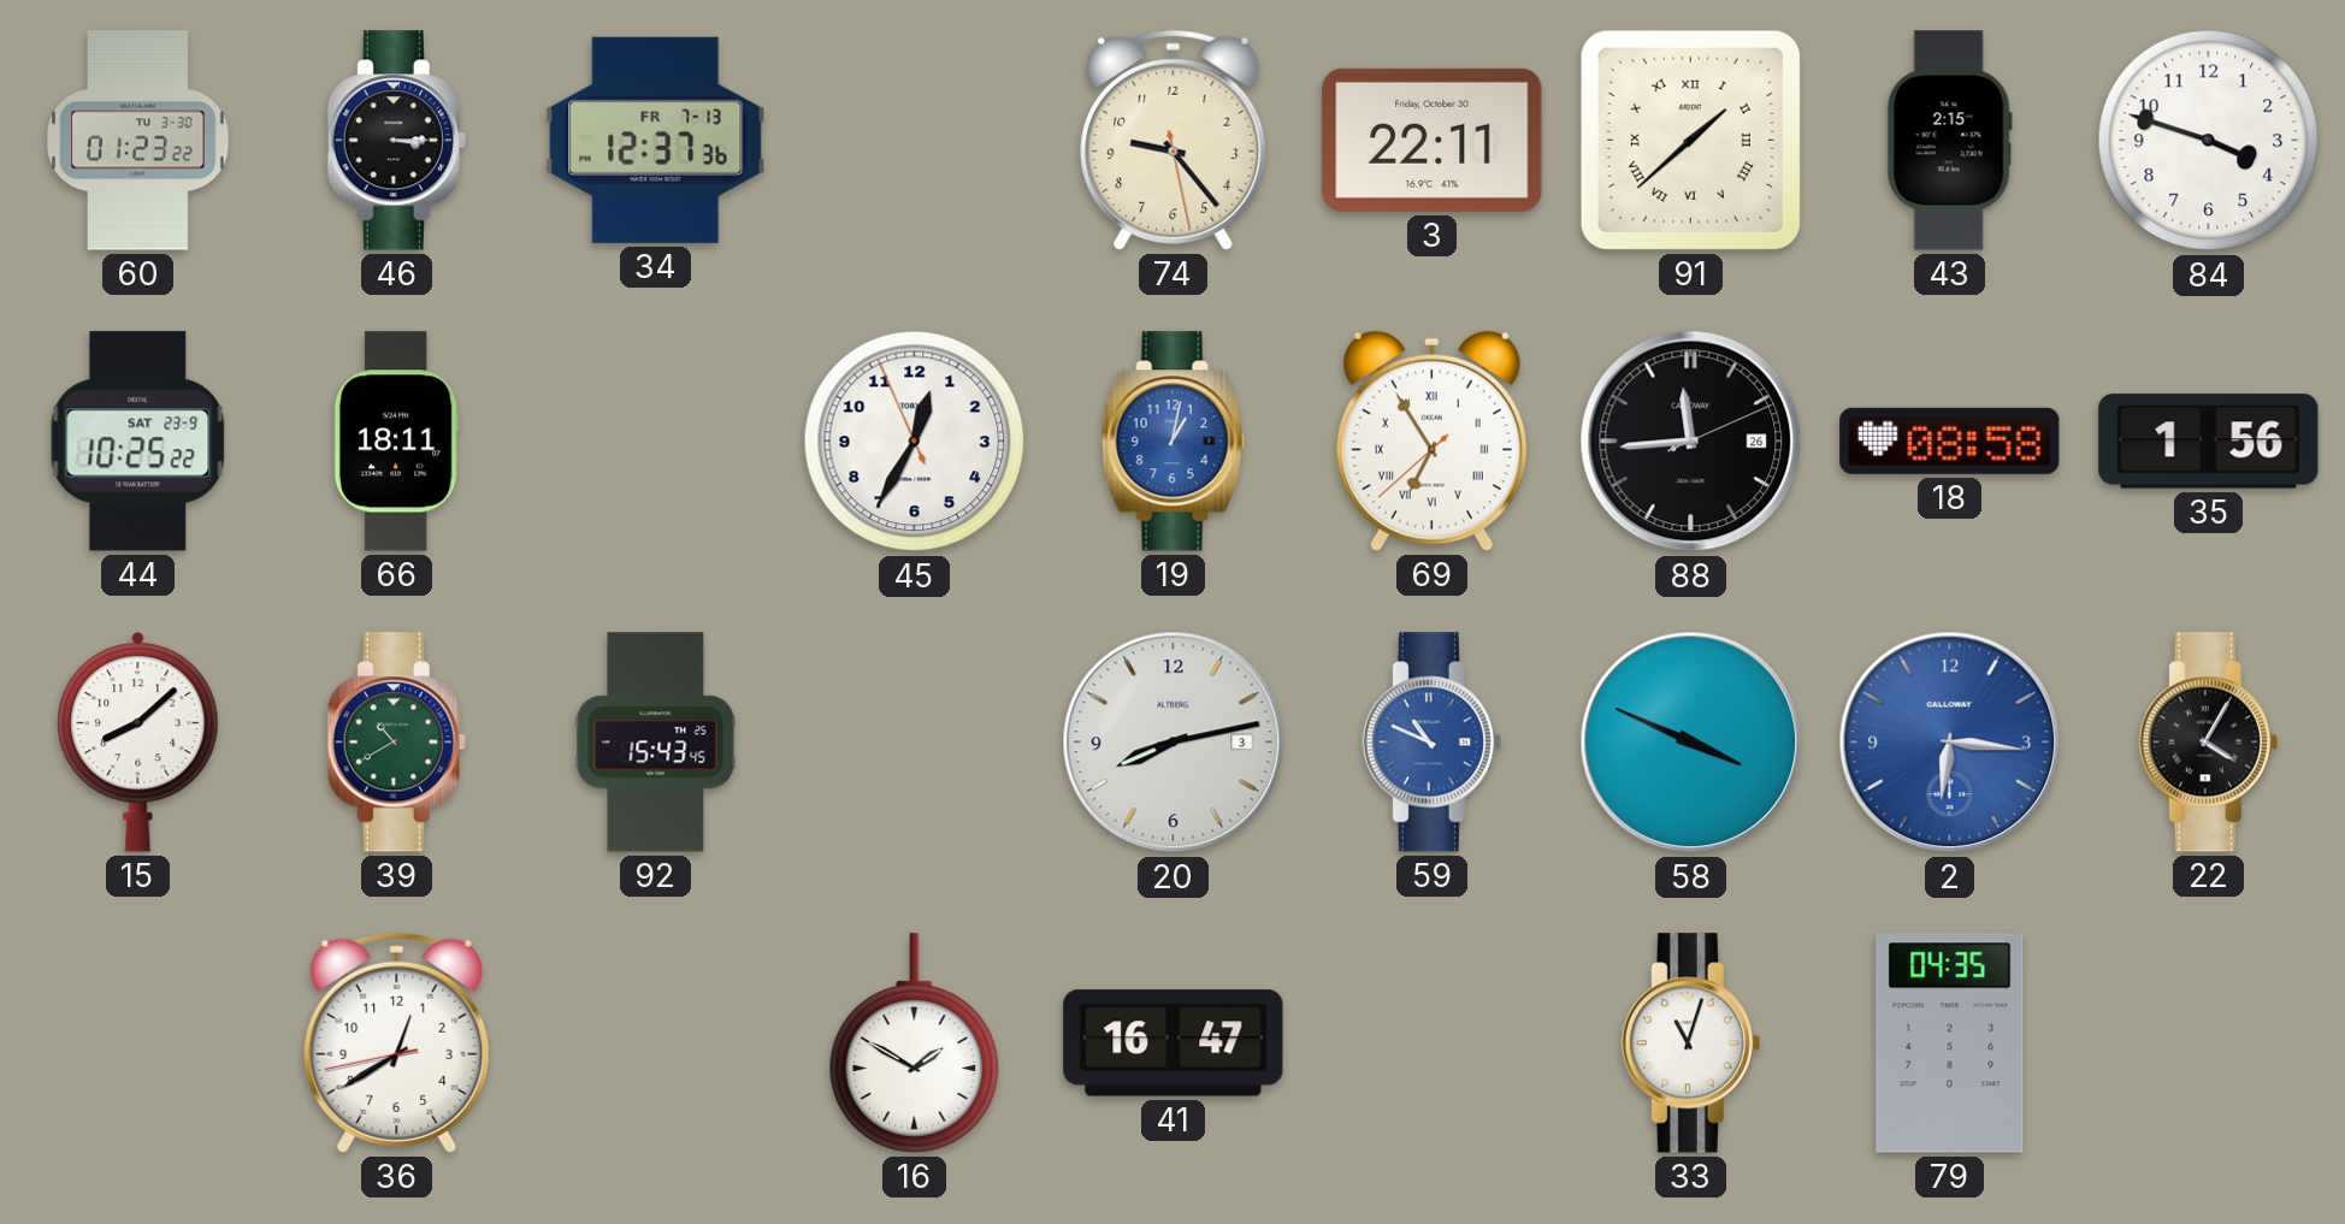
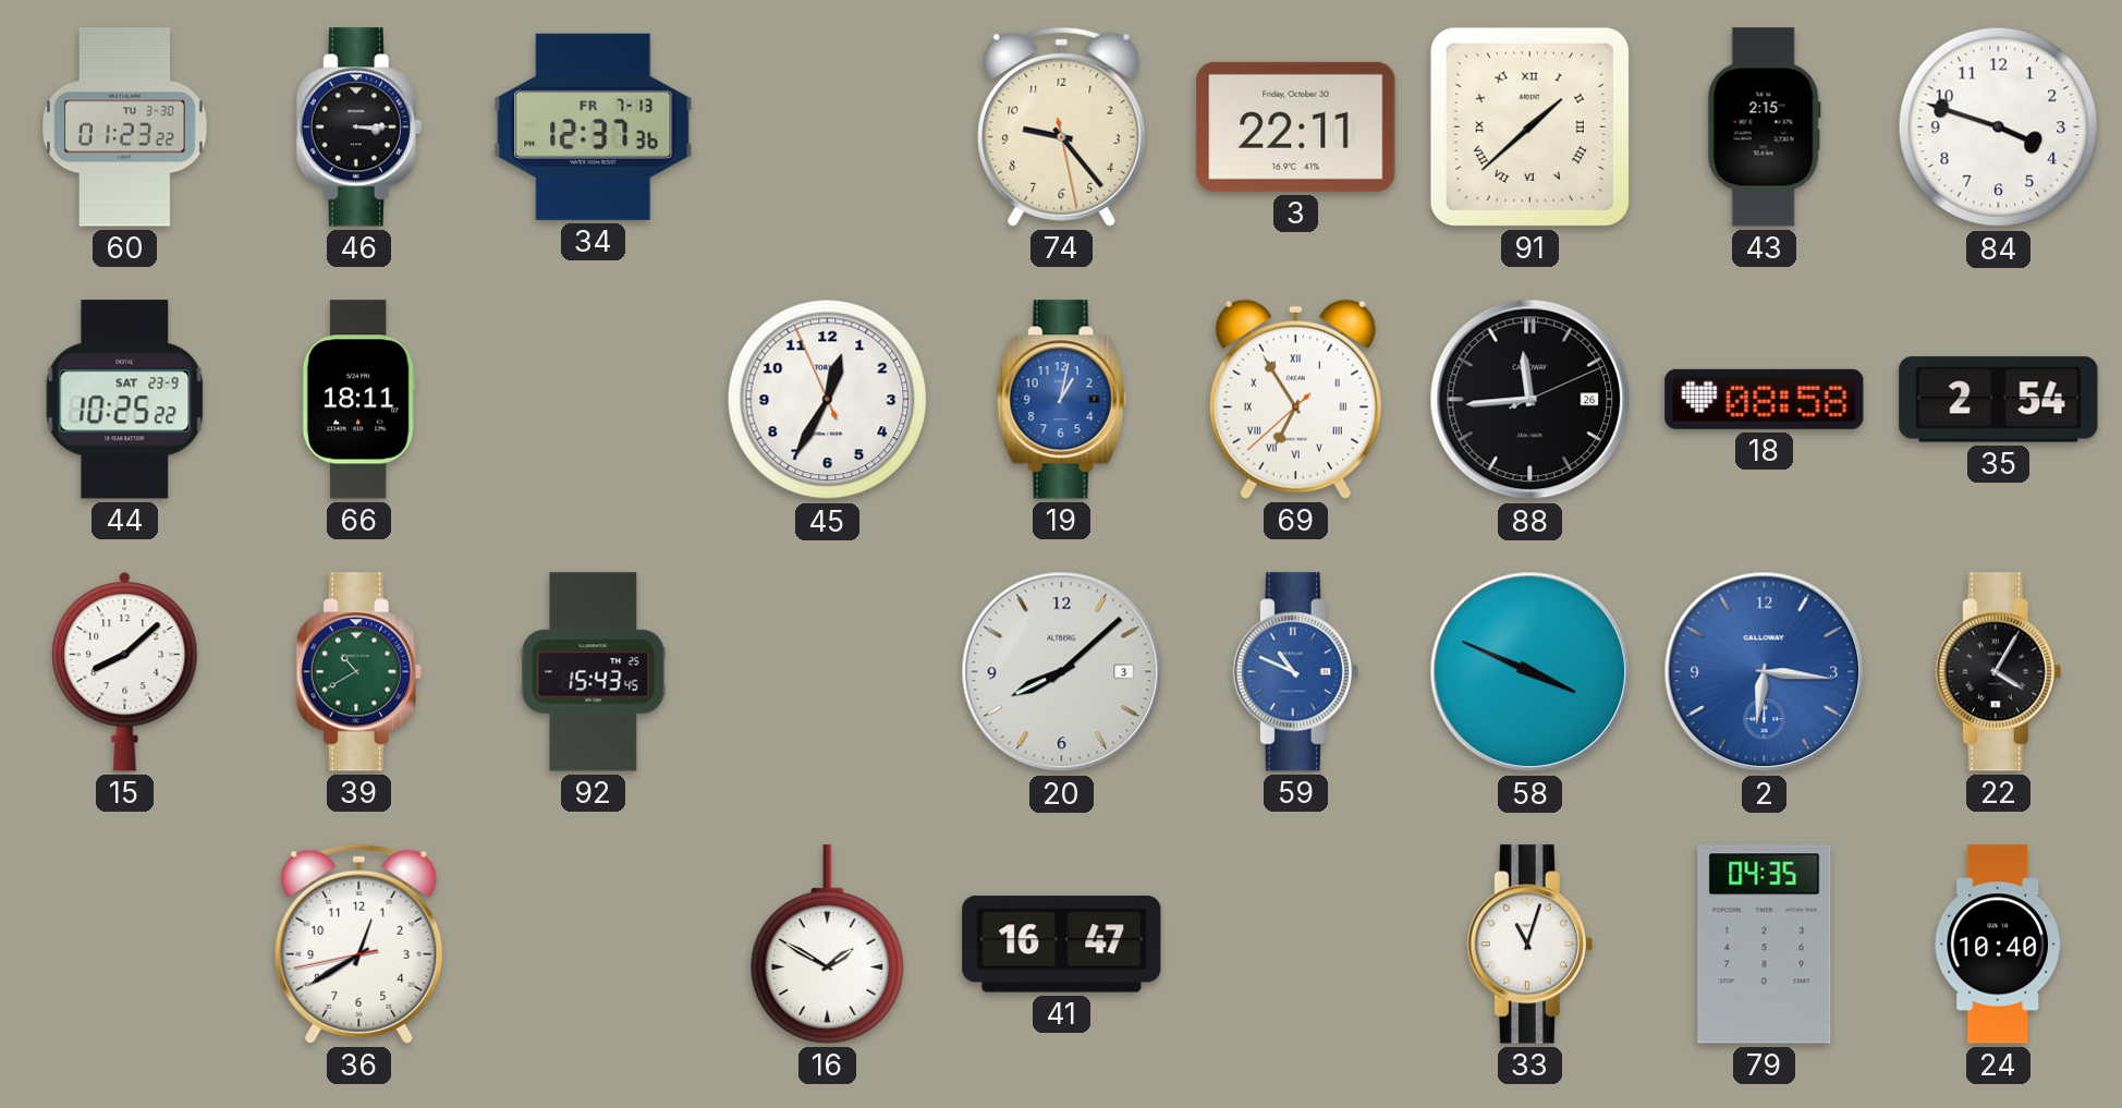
35: 1:56 -> 2:54 (1999, 400)
20: 8:13 -> 8:08 (1062, 672)
24: none -> 10:40 (1998, 945)
